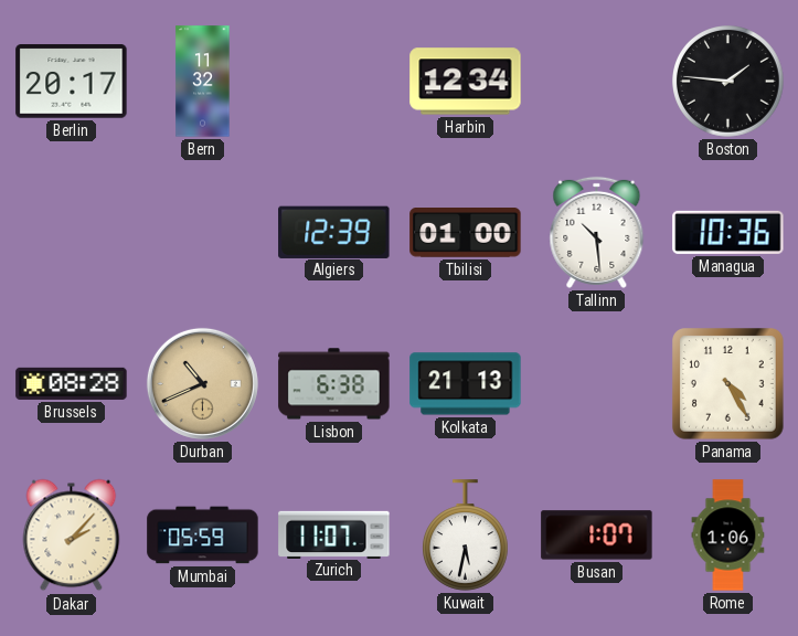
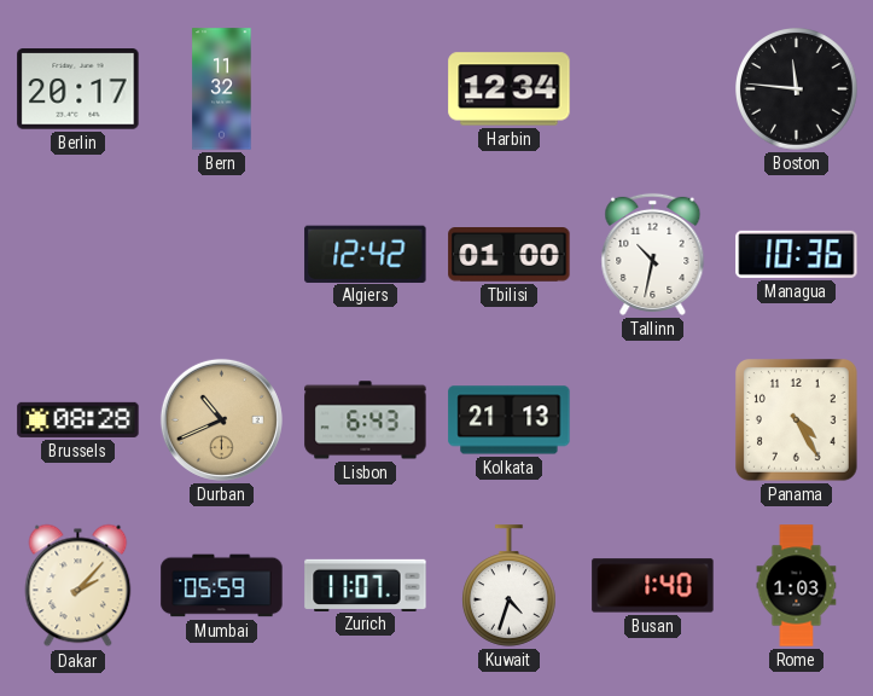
Boston: 1:46 -> 11:46 (797, 89)
Algiers: 12:39 -> 12:42 (366, 254)
Tallinn: 10:29 -> 10:32 (653, 254)
Lisbon: 6:38 -> 6:43 (366, 420)
Kuwait: 5:32 -> 4:33 (510, 586)
Busan: 1:07 -> 1:40 (653, 586)
Rome: 1:06 -> 1:03 (797, 586)
